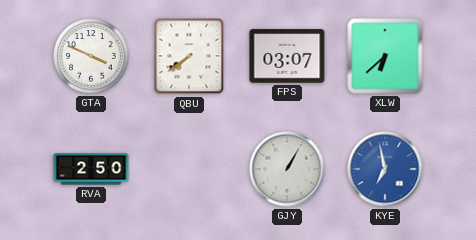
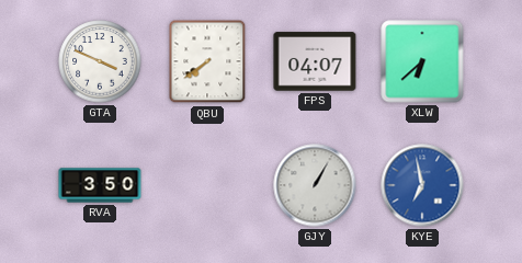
FPS: 03:07 -> 04:07 (315, 61)
RVA: 2:50 -> 3:50 (100, 185)
